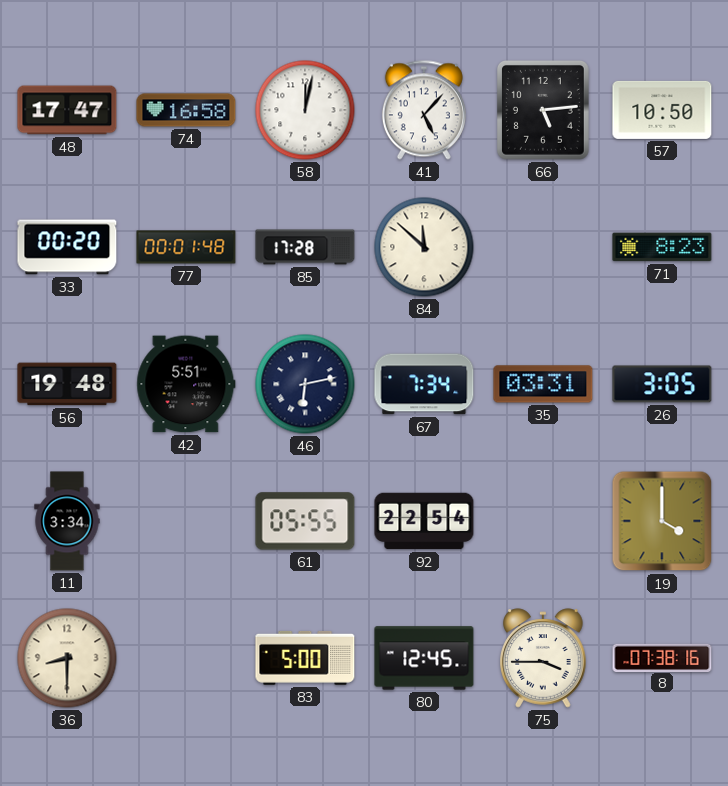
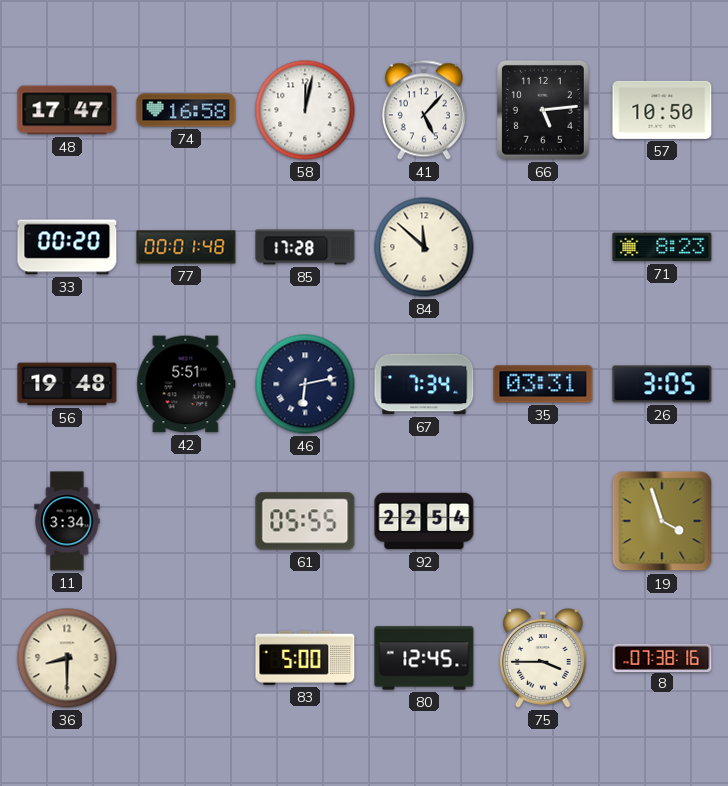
19: 4:00 -> 3:57 (662, 521)
